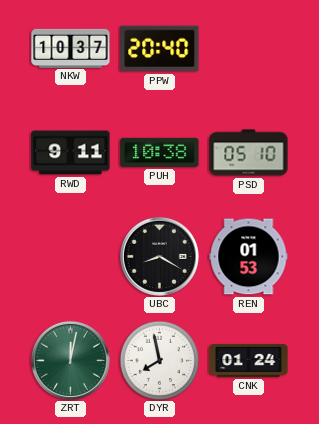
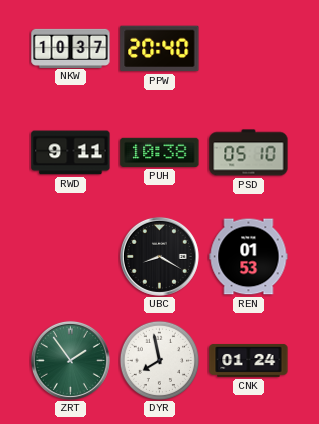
ZRT: 12:02 -> 1:54 (70, 360)
